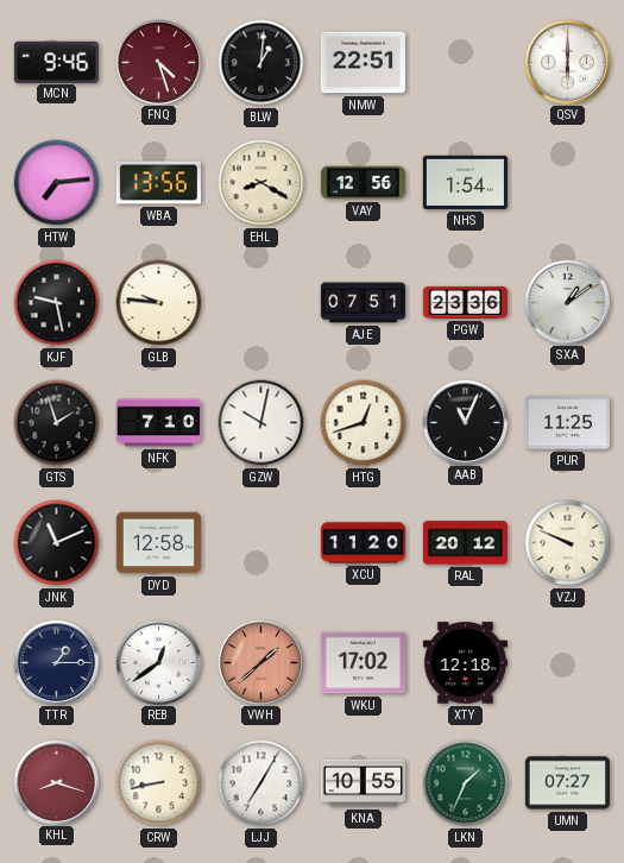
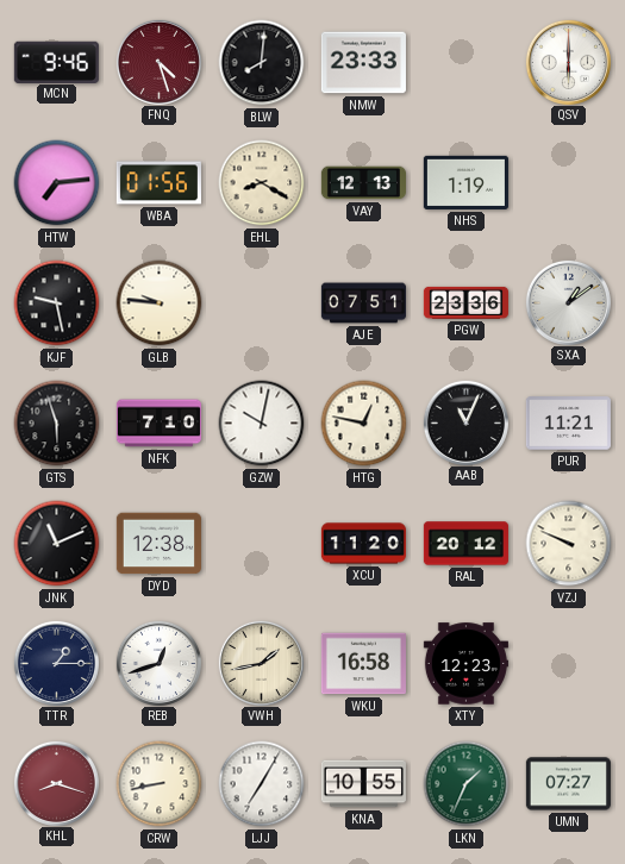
BLW: 1:01 -> 8:01 (262, 63)
NMW: 22:51 -> 23:33 (363, 63)
WBA: 13:56 -> 01:56 (158, 183)
VAY: 12:56 -> 12:13 (363, 183)
NHS: 1:54 -> 1:19 (465, 182)
GTS: 1:57 -> 5:57 (57, 424)
HTG: 12:42 -> 12:47 (364, 424)
PUR: 11:25 -> 11:21 (568, 424)
DYD: 12:58 -> 12:38 (158, 544)
REB: 12:39 -> 12:42 (158, 663)
VWH: 1:38 -> 1:43 (261, 663)
VWH dial: salmon -> cream (261, 663)
WKU: 17:02 -> 16:58 (363, 664)
XTY: 12:18 -> 12:23 (465, 664)
